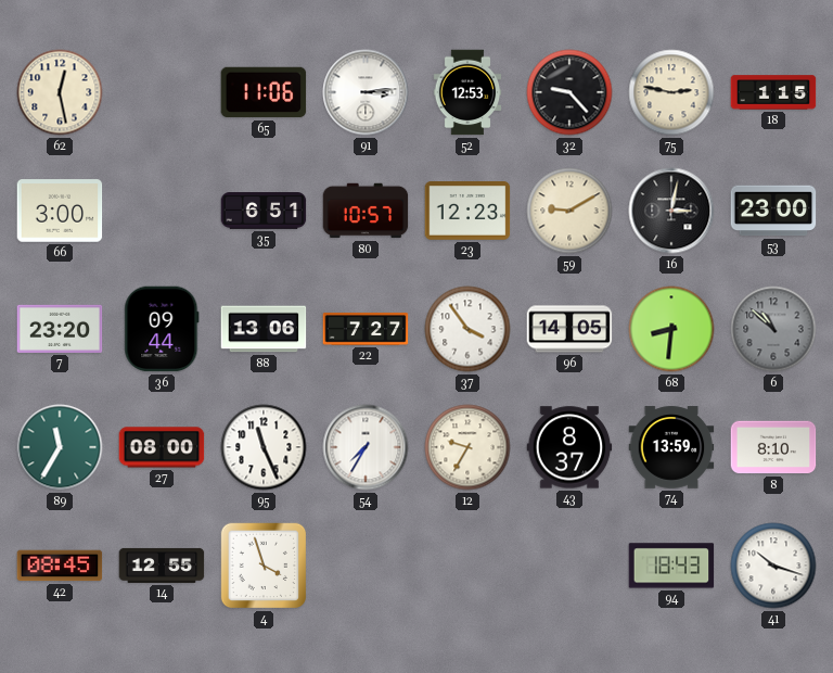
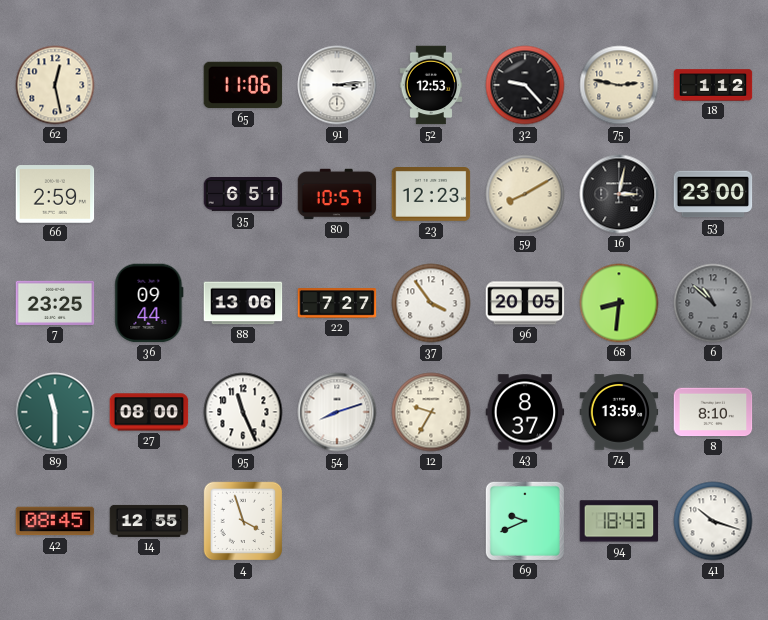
18: 1:15 -> 1:12 (713, 85)
66: 3:00 -> 2:59 (55, 194)
59: 9:10 -> 8:10 (525, 194)
7: 23:20 -> 23:25 (55, 303)
96: 14:05 -> 20:05 (525, 303)
89: 11:35 -> 11:30 (55, 412)
54: 7:35 -> 8:12 (337, 412)
69: none -> 9:41 (525, 521)
